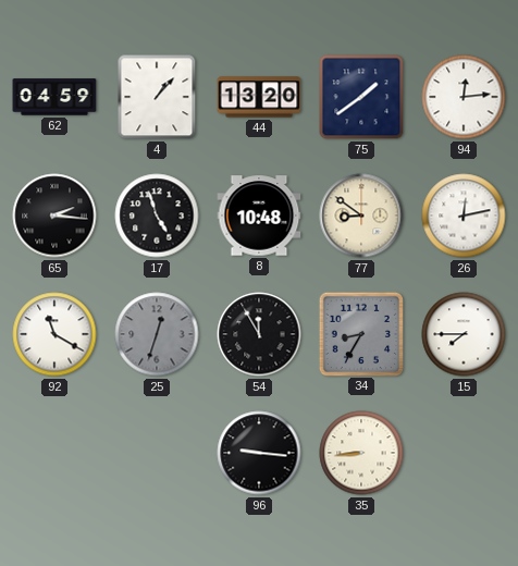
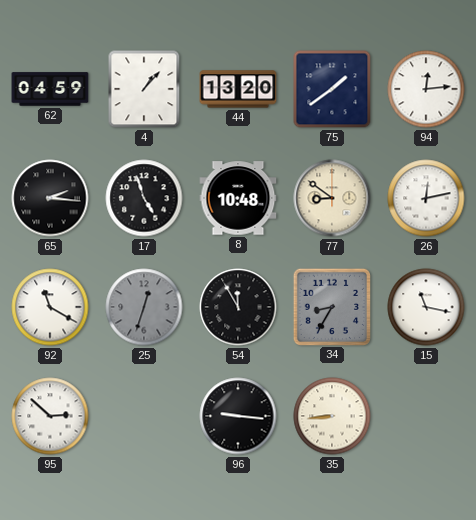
15: 7:45 -> 11:17 (426, 307)
95: none -> 2:52 (50, 416)
